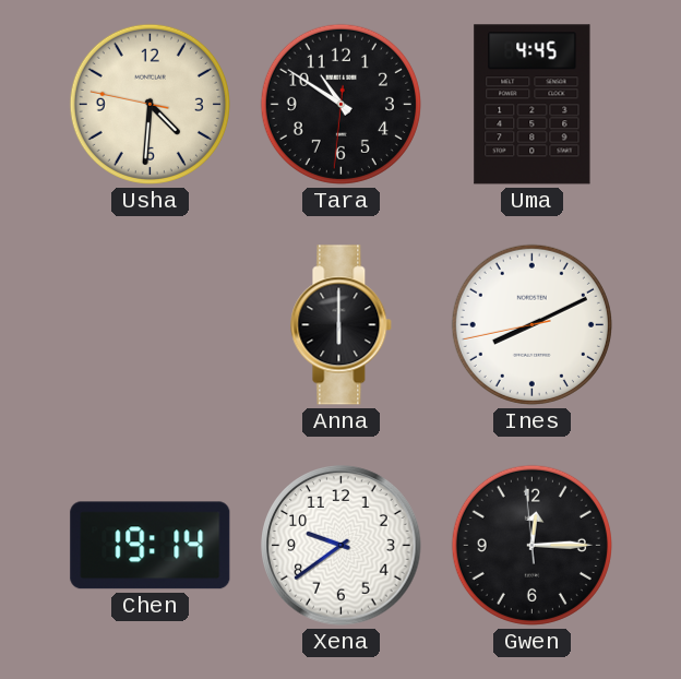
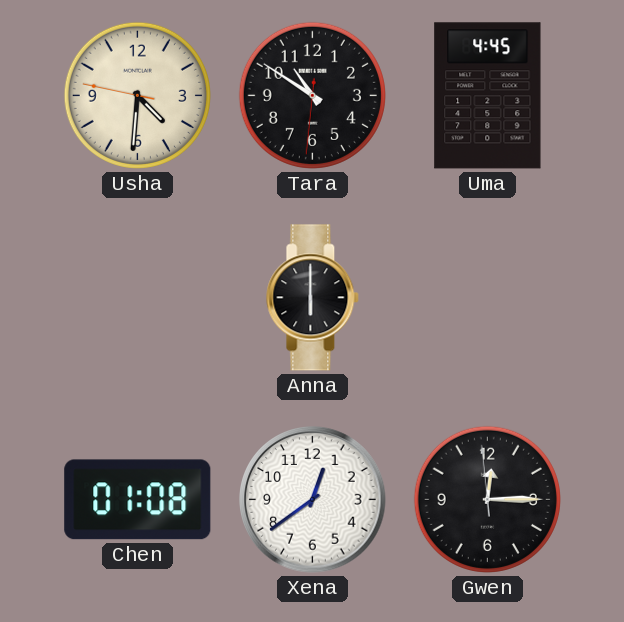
Ines: 8:10 -> none (531, 324)
Chen: 19:14 -> 01:08 (138, 500)
Xena: 9:39 -> 12:39 (313, 500)
